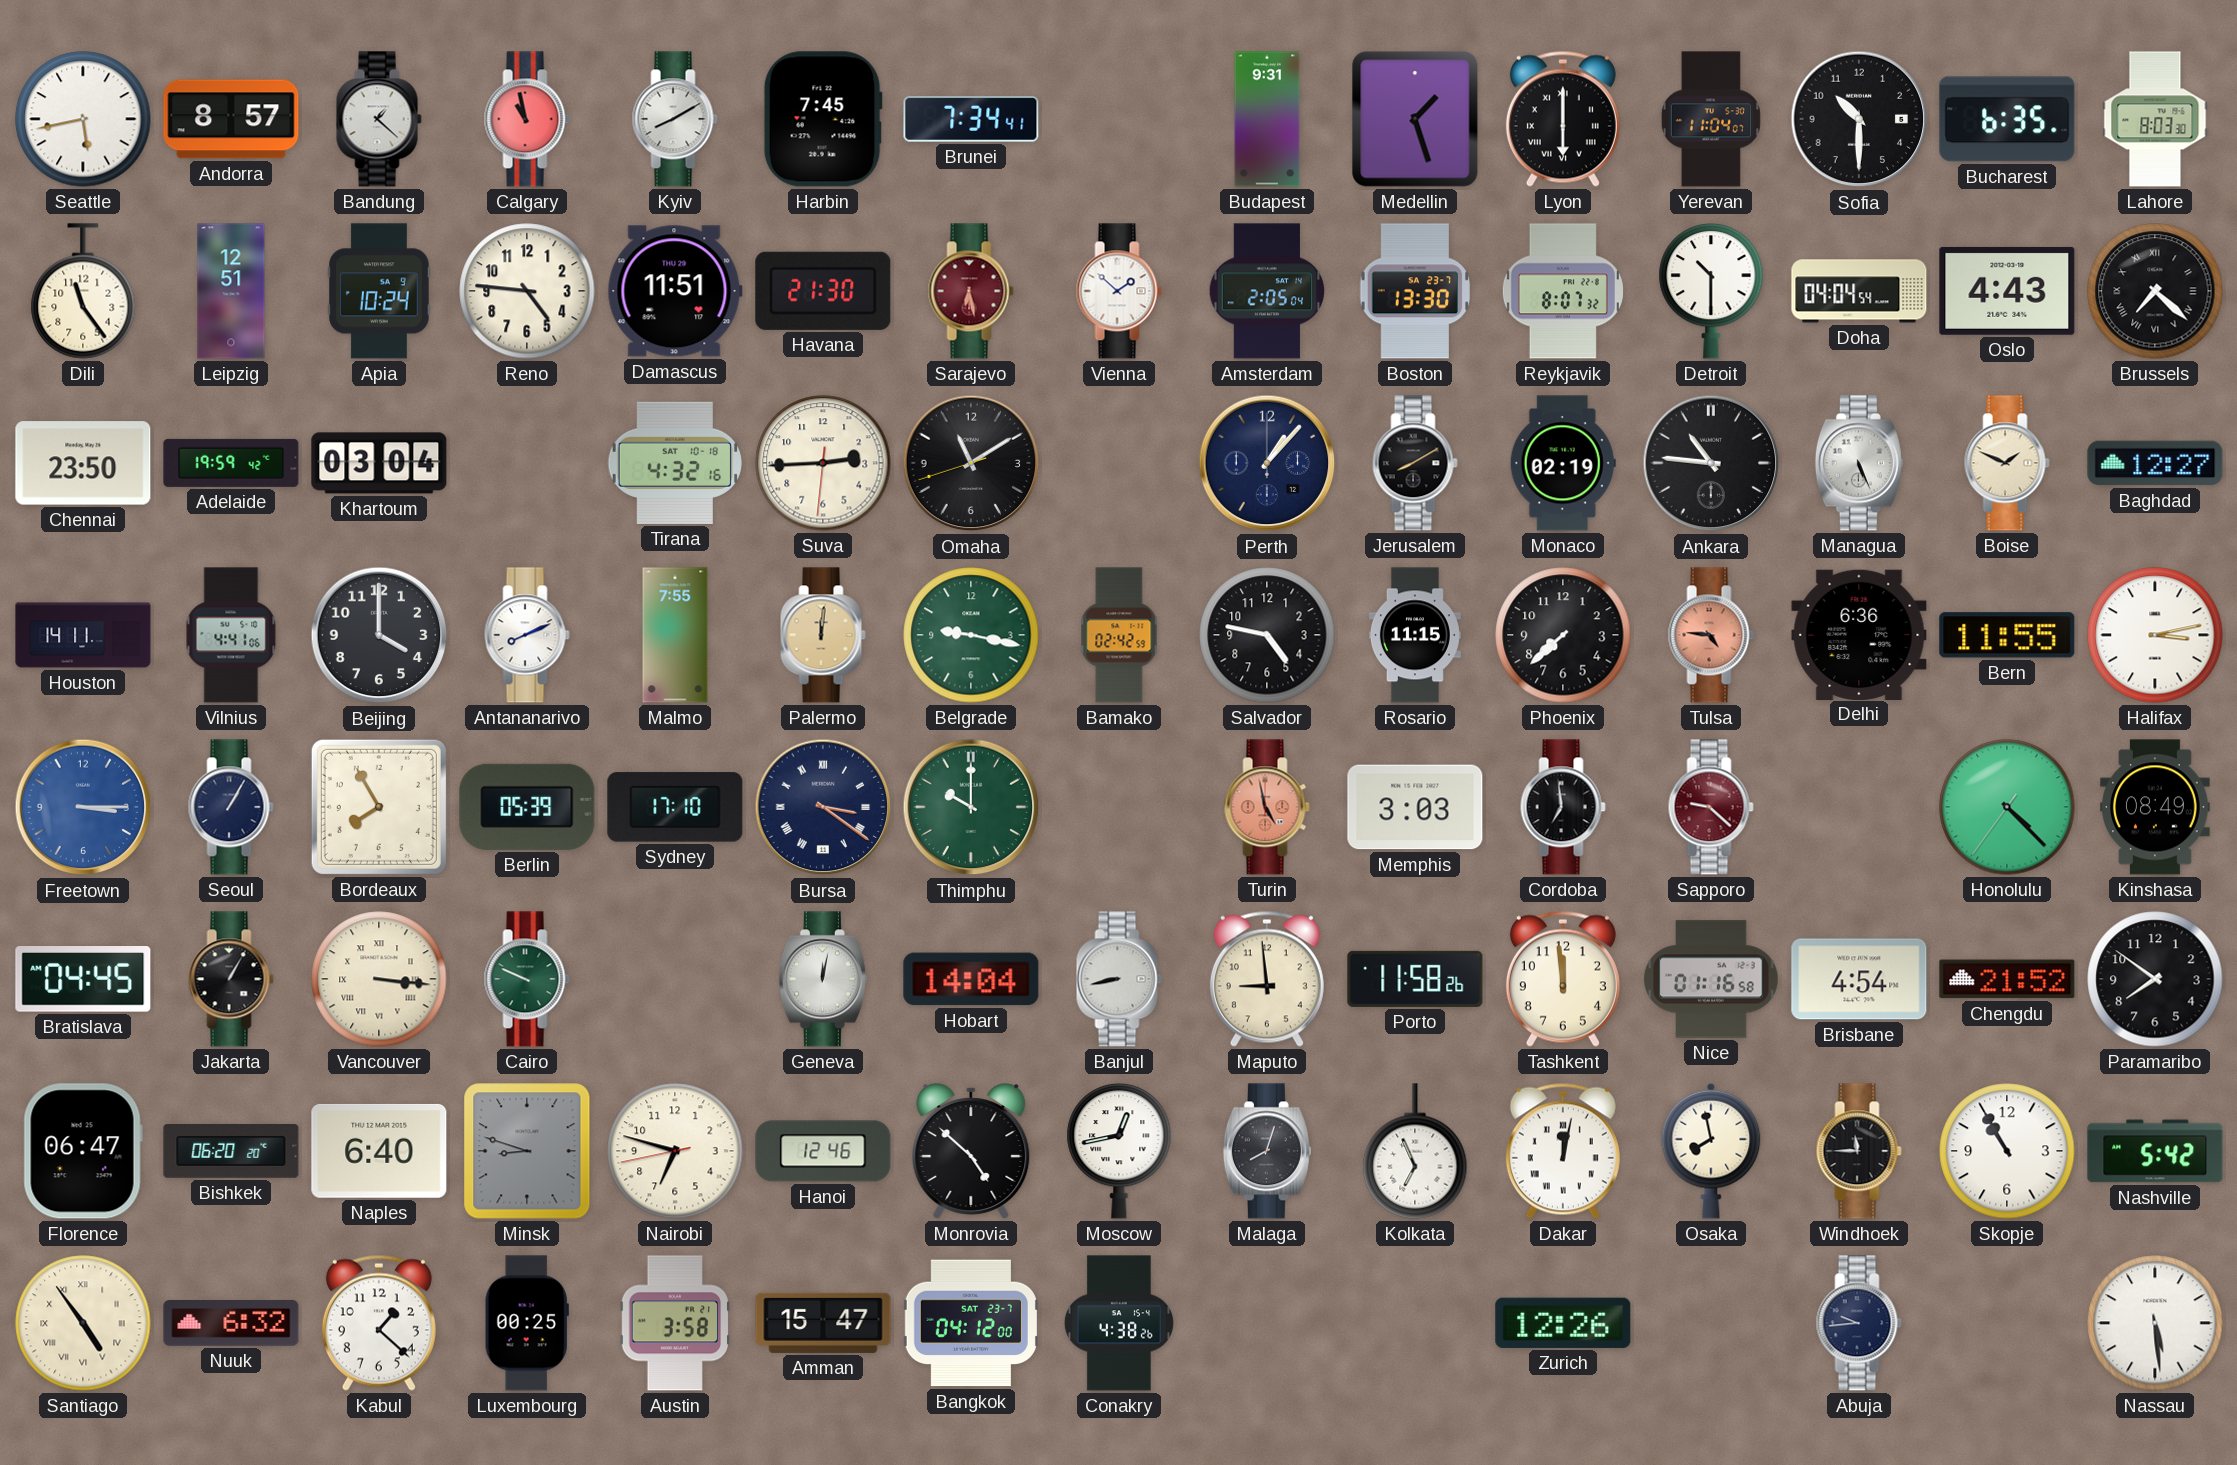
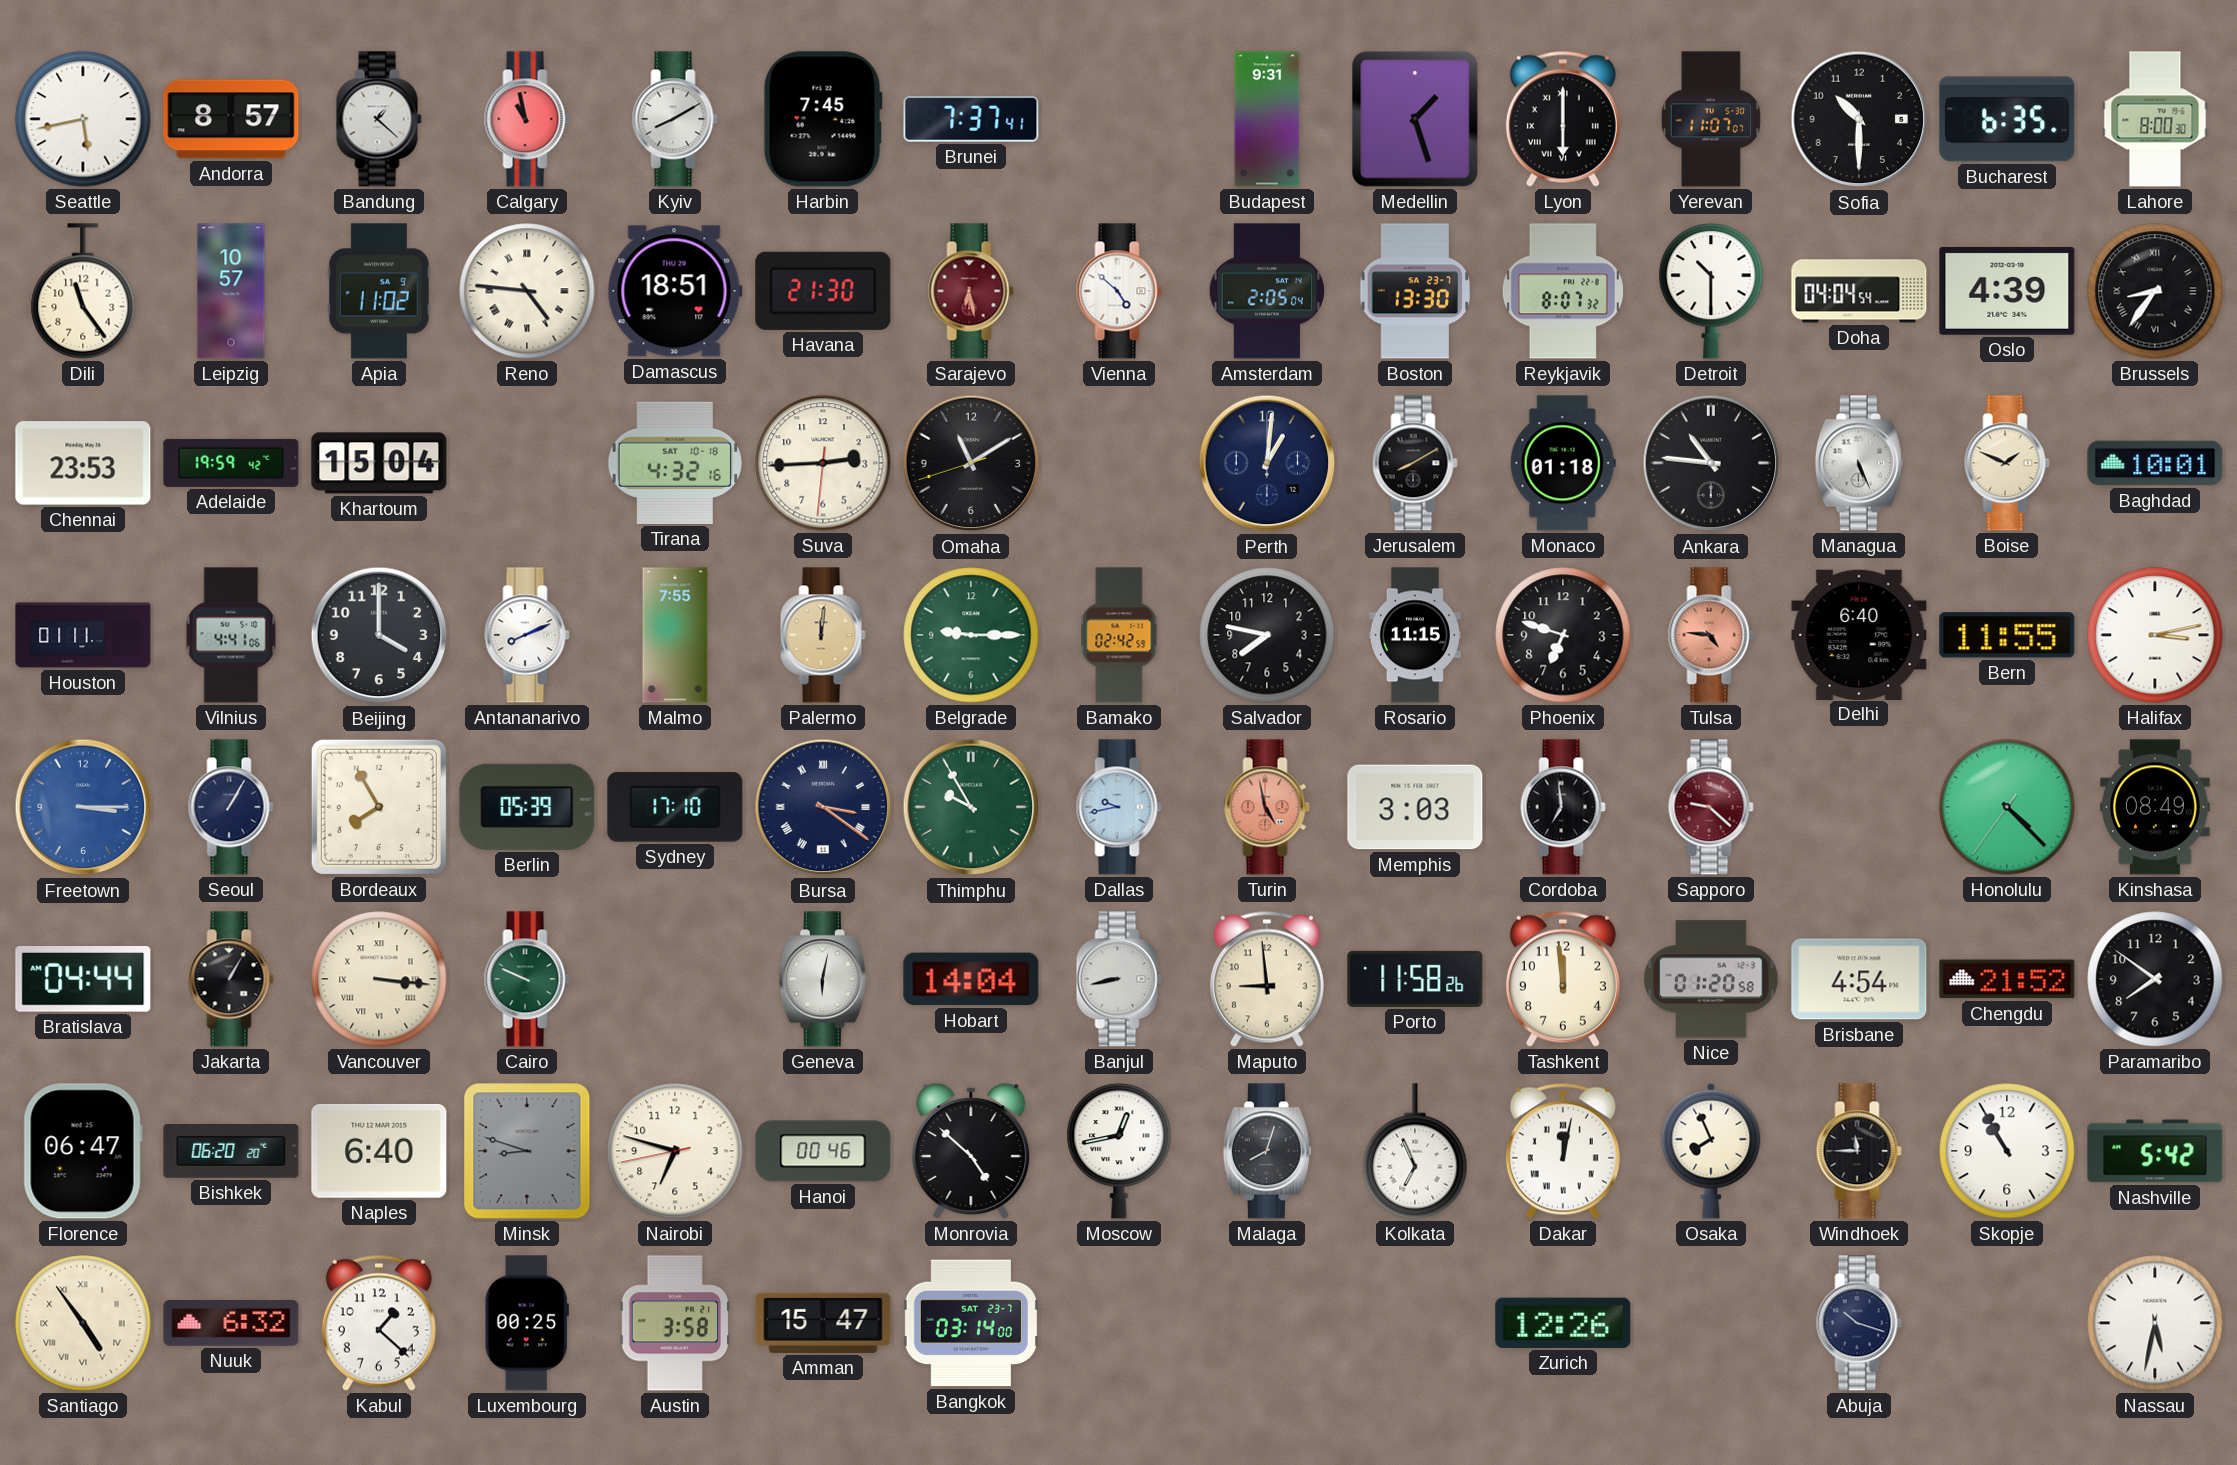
Brunei: 7:34 -> 7:37 (971, 119)
Yerevan: 11:04 -> 11:07 (1711, 119)
Lahore: 8:03 -> 8:00 (2155, 119)
Leipzig: 12:51 -> 10:57 (231, 291)
Apia: 10:24 -> 11:02 (379, 291)
Reno numerals: Arabic -> Roman (527, 291)
Damascus: 11:51 -> 18:51 (675, 291)
Vienna: 1:52 -> 4:52 (1119, 291)
Oslo: 4:43 -> 4:39 (2007, 291)
Brussels: 7:22 -> 8:36 (2155, 291)
Chennai: 23:50 -> 23:53 (83, 463)
Khartoum: 03:04 -> 15:04 (379, 463)
Perth: 1:07 -> 1:01 (1267, 463)
Monaco: 02:19 -> 01:18 (1563, 463)
Baghdad: 12:27 -> 10:01 (2155, 463)
Houston: 14:11 -> 01:11 (83, 635)
Belgrade: 9:17 -> 9:15 (971, 635)
Salvador: 4:47 -> 7:47 (1267, 635)
Phoenix: 7:38 -> 6:48 (1563, 635)
Delhi: 6:36 -> 6:40 (1859, 634)
Thimphu: 10:00 -> 9:55 (971, 807)
Dallas: none -> 9:43 (1119, 807)
Bratislava: 04:45 -> 04:44 (83, 979)
Geneva: 12:02 -> 6:02 (823, 979)
Nice: 01:16 -> 01:20 (1711, 979)
Hanoi: 12:46 -> 00:46 (823, 1151)
Osaka: 7:58 -> 7:56 (1711, 1151)
Bangkok: 04:12 -> 03:14 (971, 1323)
Conakry: 4:38 -> none (1119, 1323)
Abuja: 9:44 -> 10:18 (1859, 1323)
Nassau: 5:29 -> 5:32 (2155, 1323)
